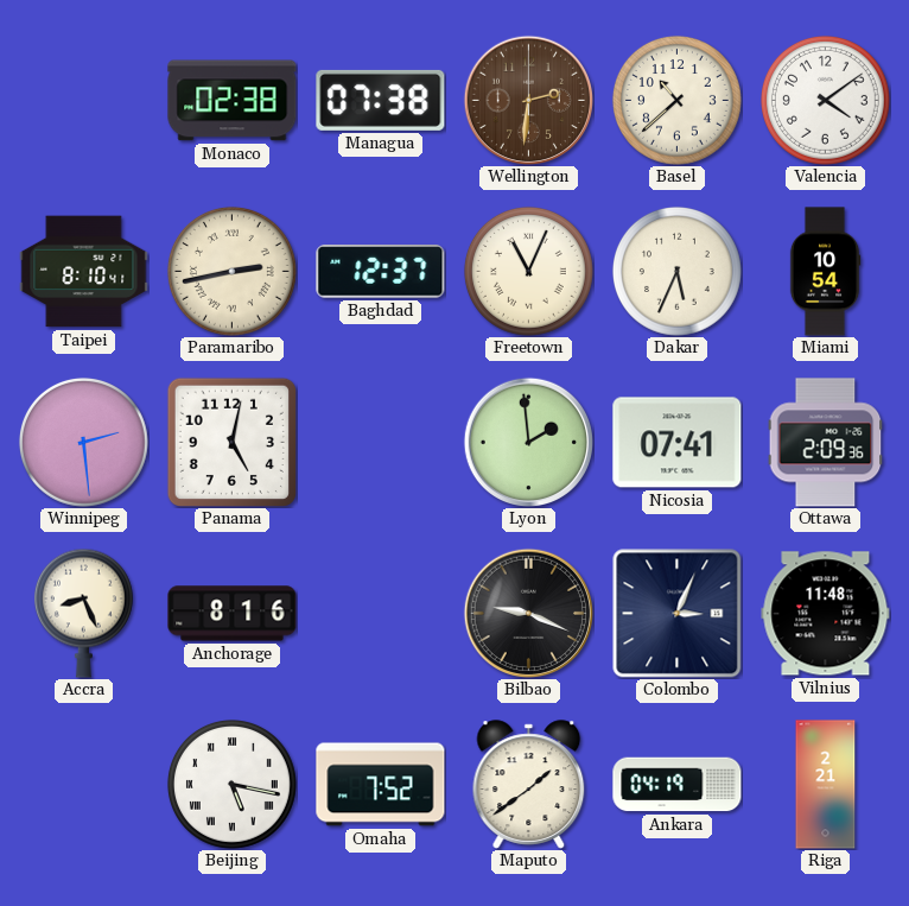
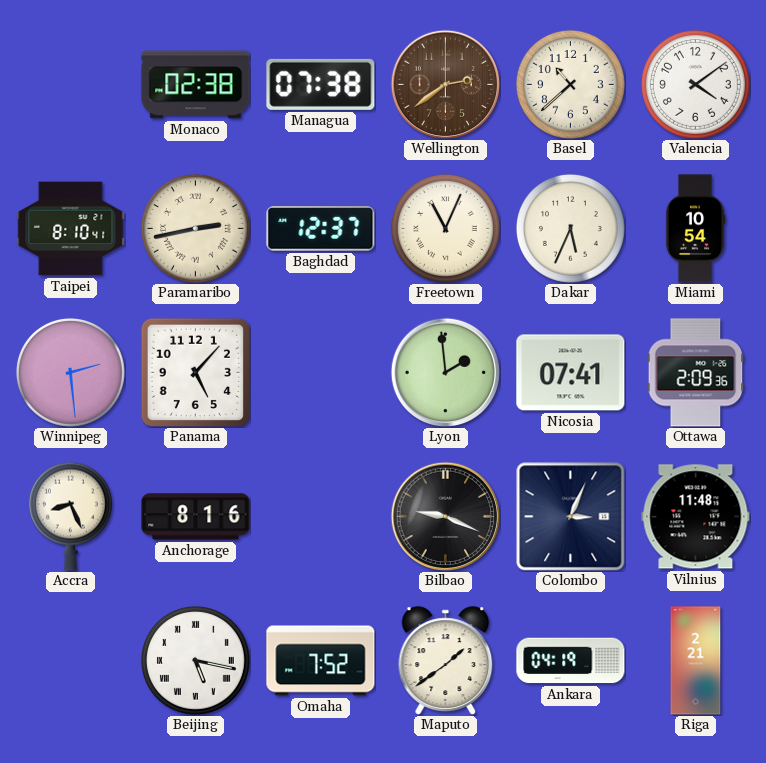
Wellington: 2:31 -> 2:39 (445, 84)
Panama: 5:02 -> 5:07 (195, 372)
